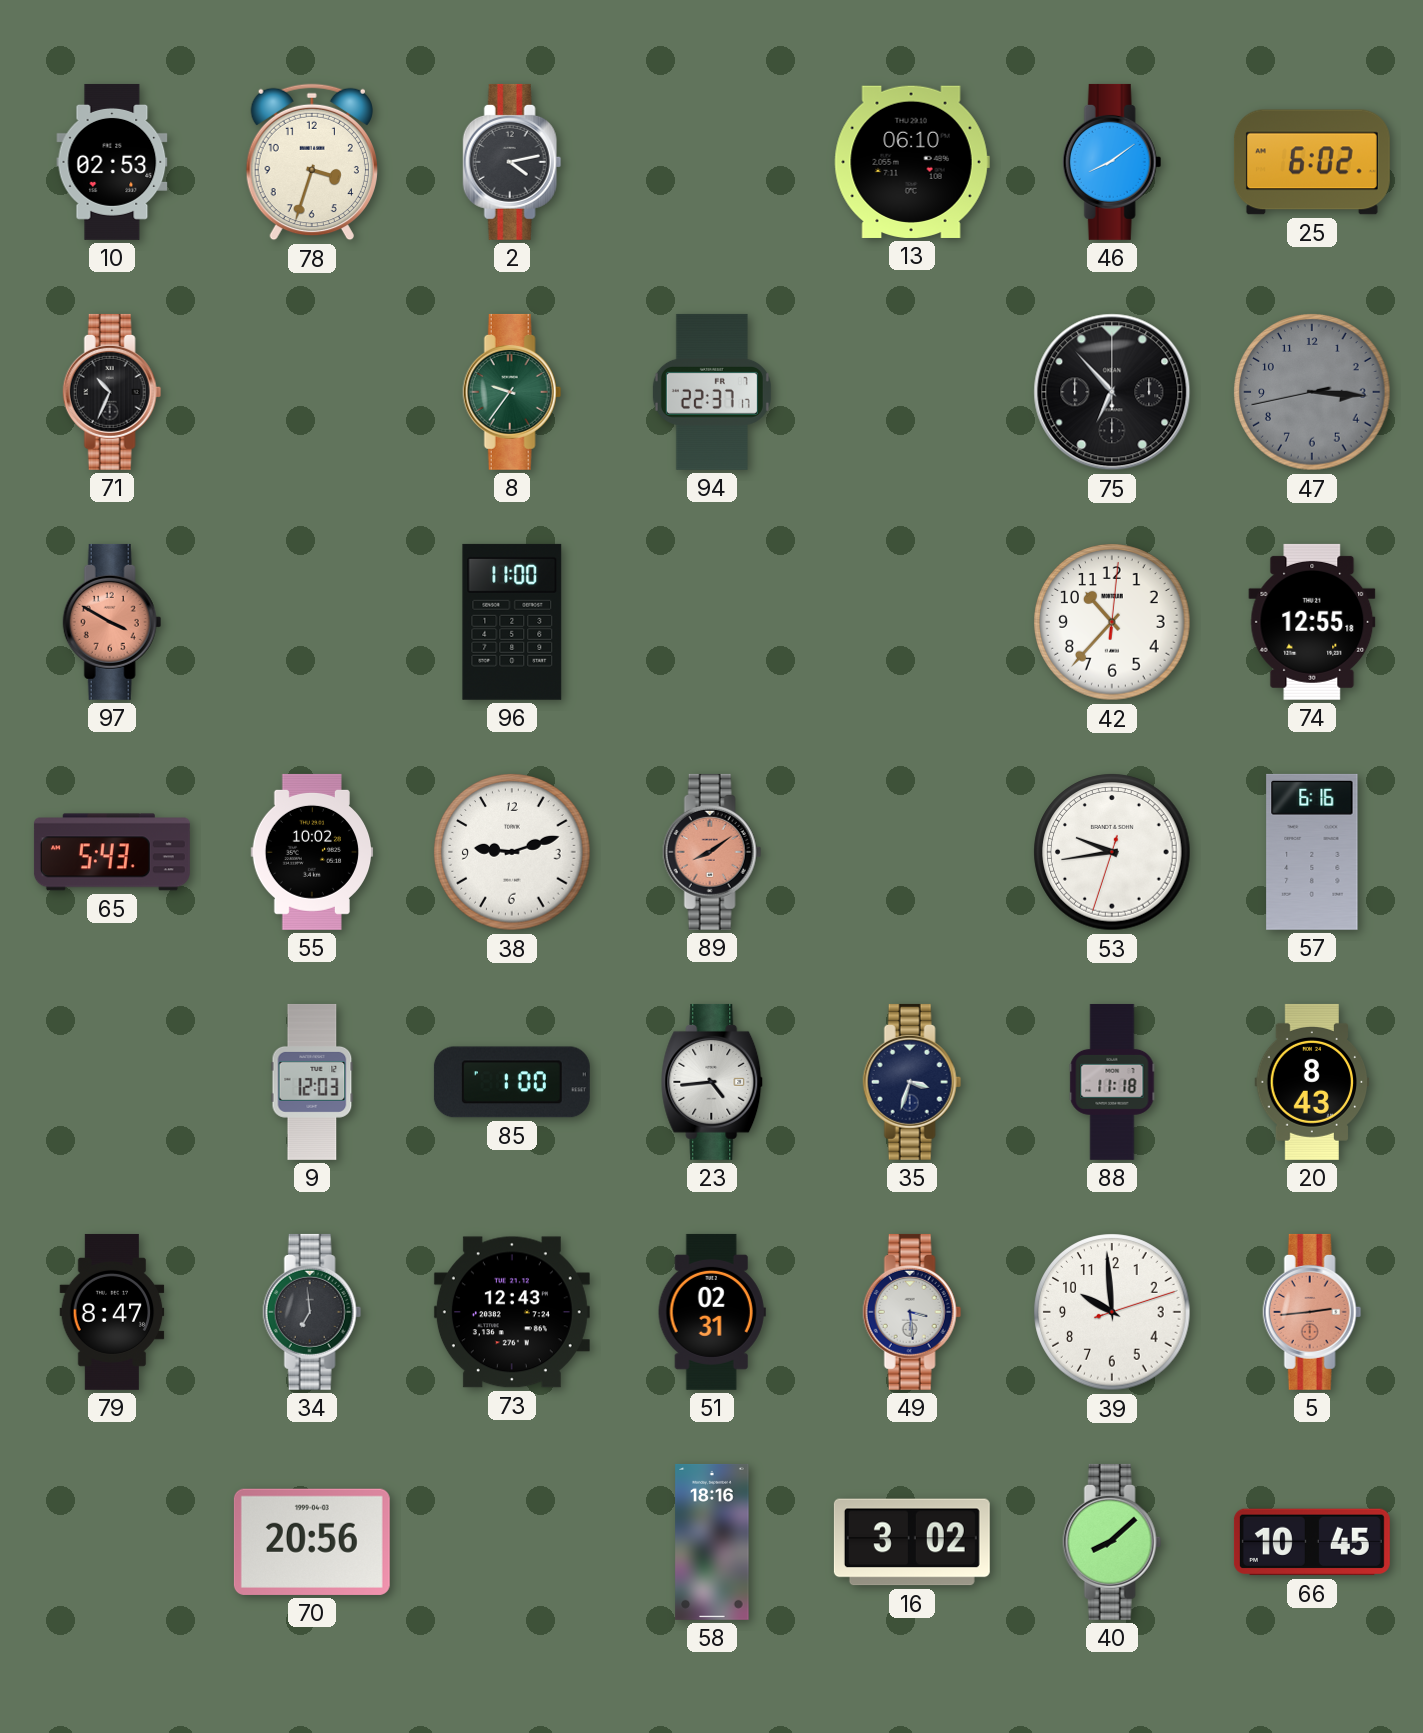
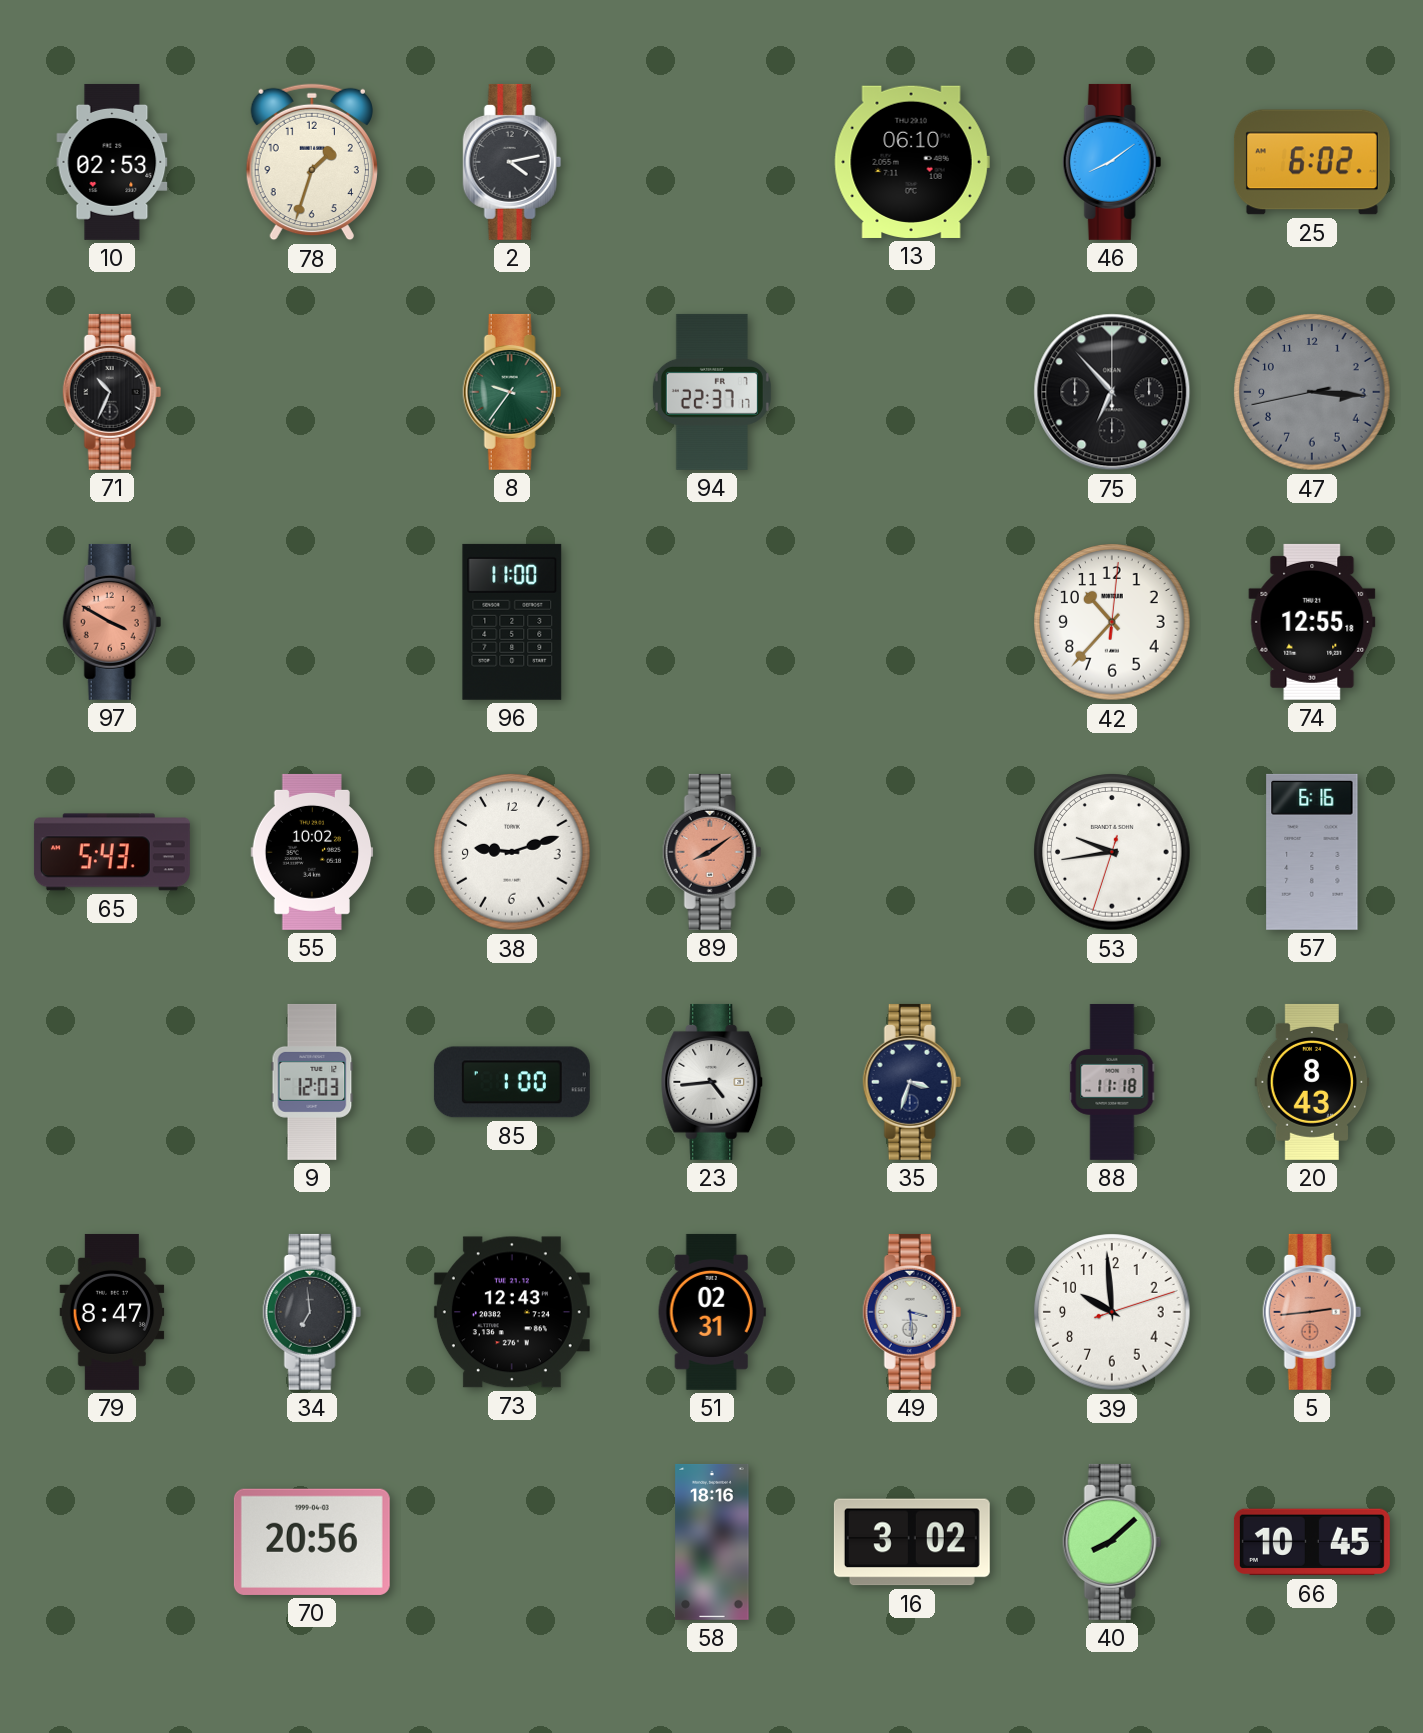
78: 3:33 -> 1:33 (312, 162)
